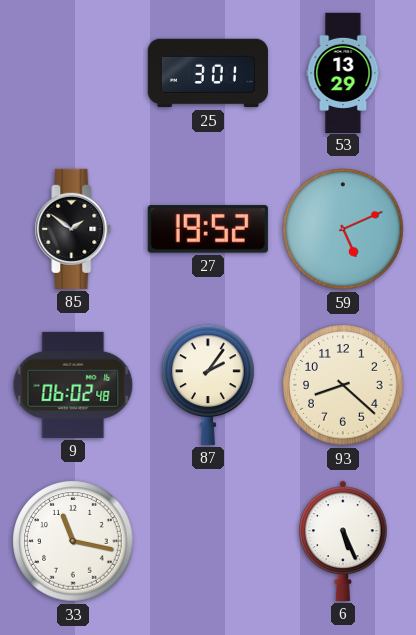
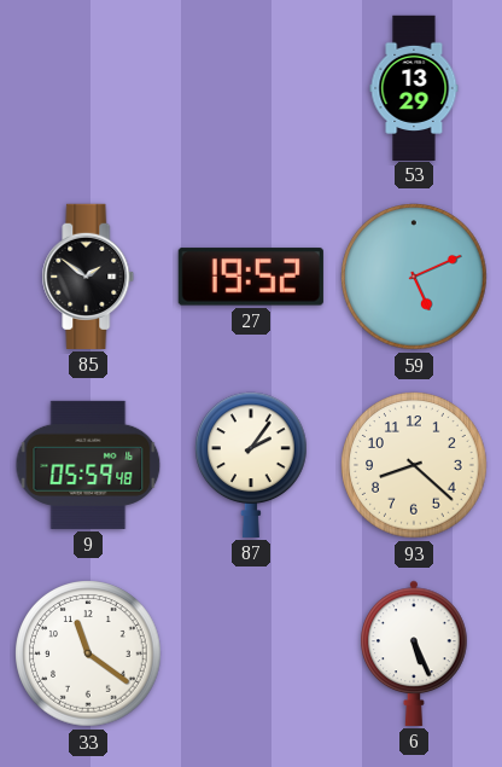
25: 3:01 -> none (208, 73)
9: 06:02 -> 05:59 (88, 465)
33: 11:17 -> 11:21 (88, 653)
